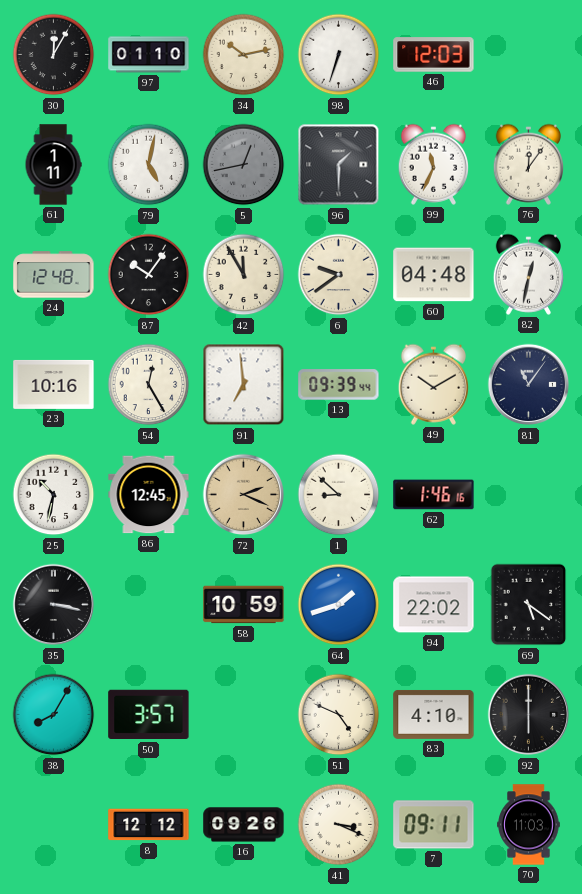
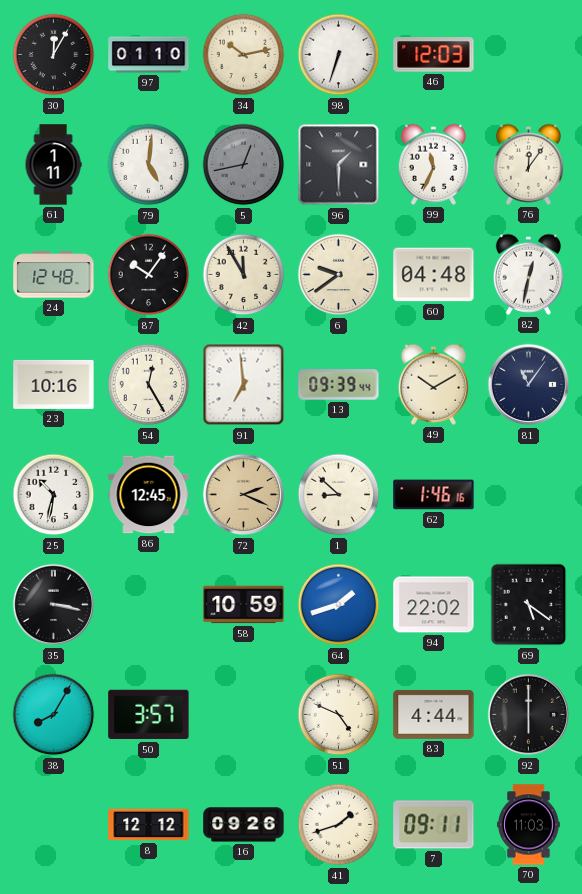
79: 5:02 -> 5:01 (149, 165)
83: 4:10 -> 4:44 (434, 714)
41: 3:19 -> 1:42 (339, 825)
